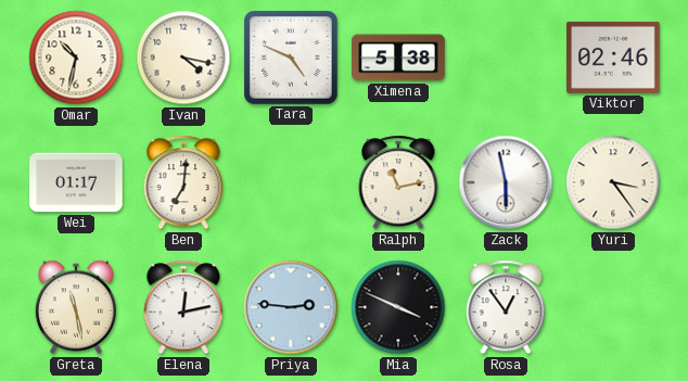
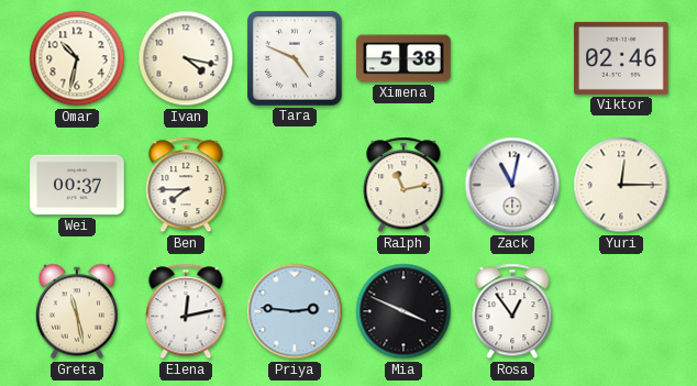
Wei: 01:17 -> 00:37 (77, 185)
Ben: 7:01 -> 7:45 (186, 185)
Zack: 5:58 -> 11:02 (512, 185)
Yuri: 3:24 -> 12:15 (621, 185)
